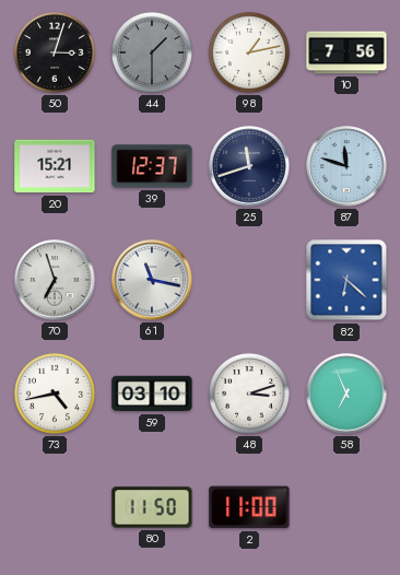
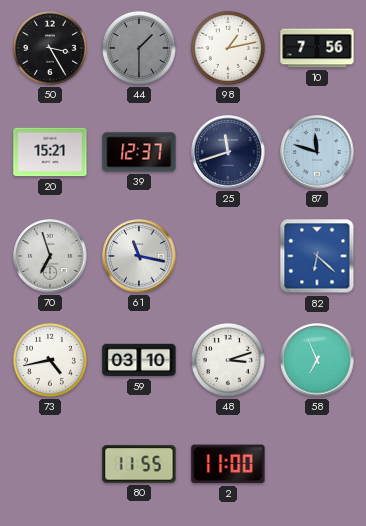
50: 3:03 -> 3:25 (50, 48)
80: 11:50 -> 11:55 (139, 464)
